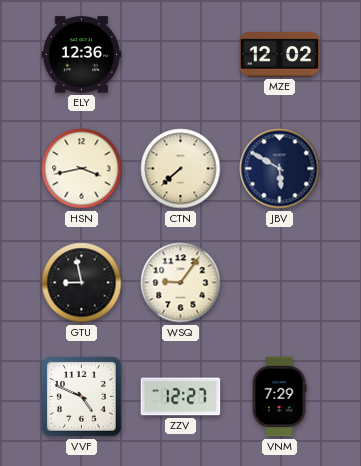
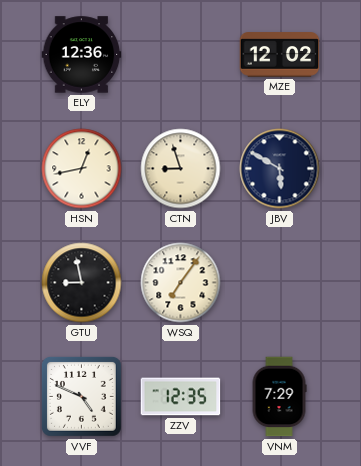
HSN: 3:43 -> 12:43 (82, 169)
CTN: 7:38 -> 8:57 (181, 169)
WSQ: 9:06 -> 7:06 (181, 283)
ZZV: 12:27 -> 12:35 (181, 397)
